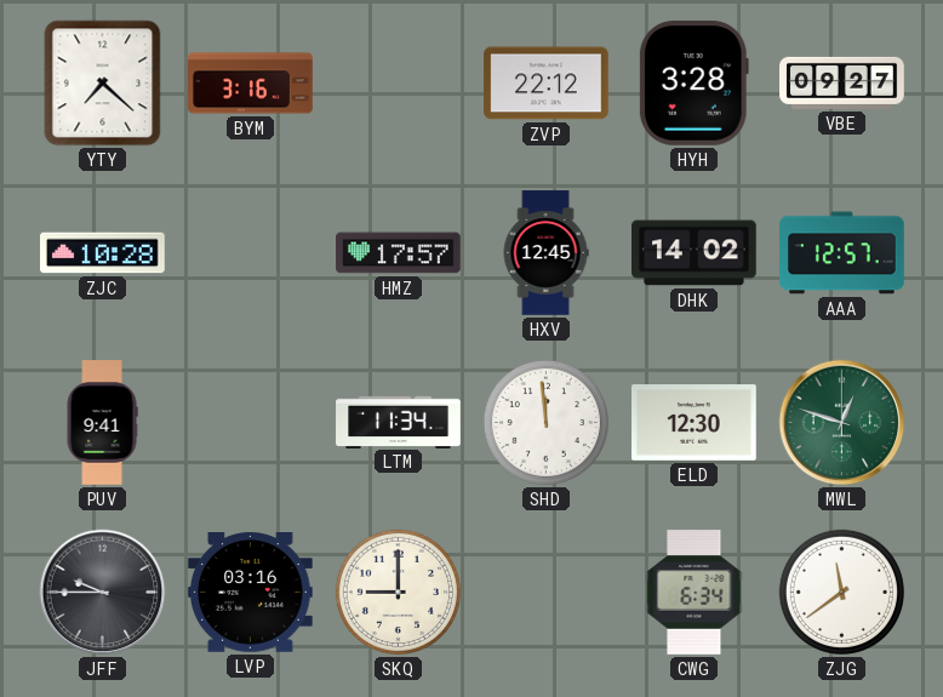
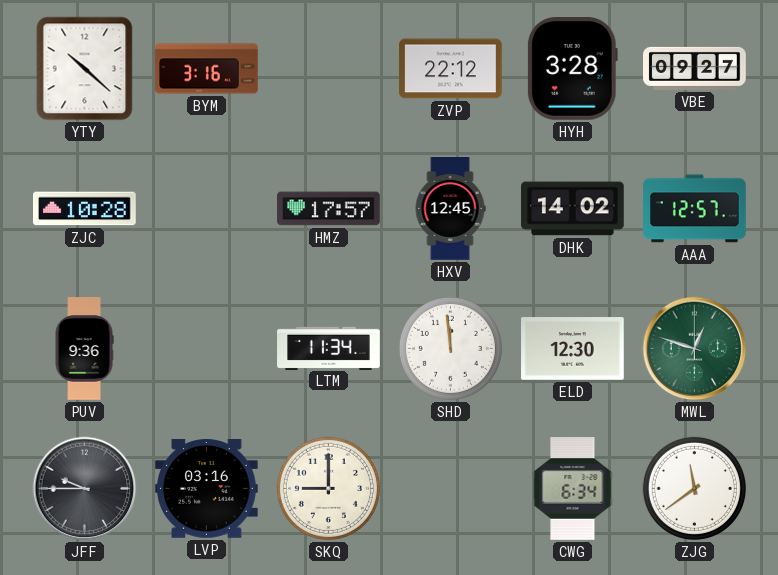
YTY: 7:22 -> 10:22 (85, 69)
PUV: 9:41 -> 9:36 (84, 349)
